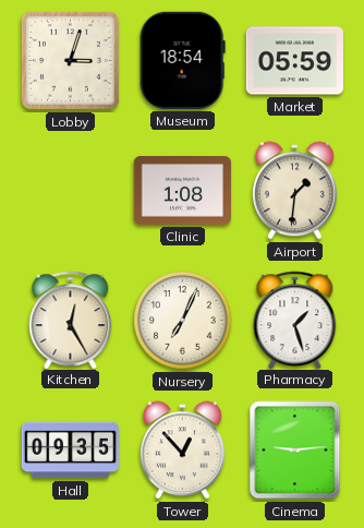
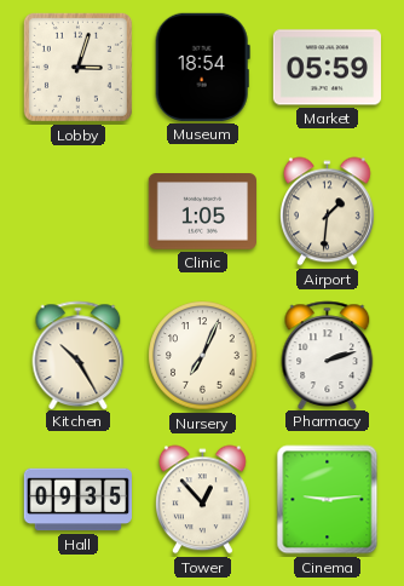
Clinic: 1:08 -> 1:05 (202, 212)
Kitchen: 12:25 -> 10:25 (79, 355)
Pharmacy: 1:27 -> 2:12 (328, 355)
